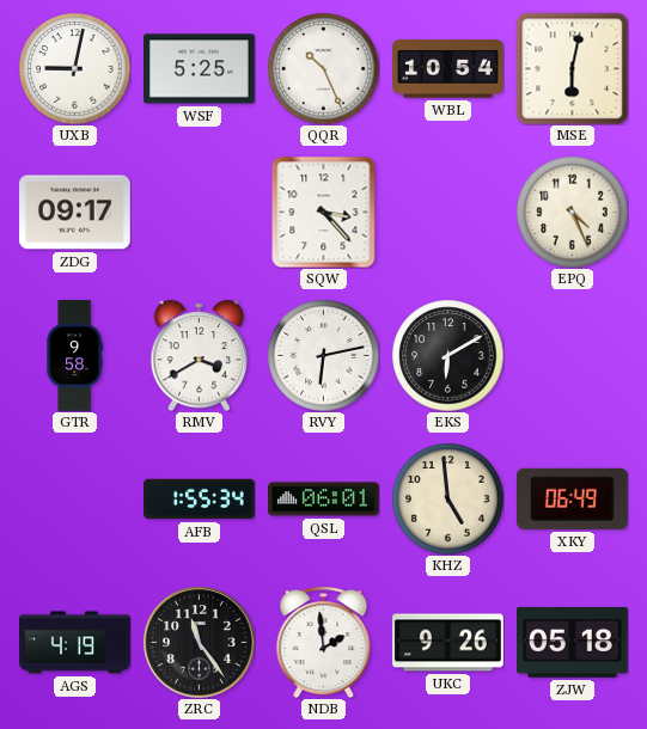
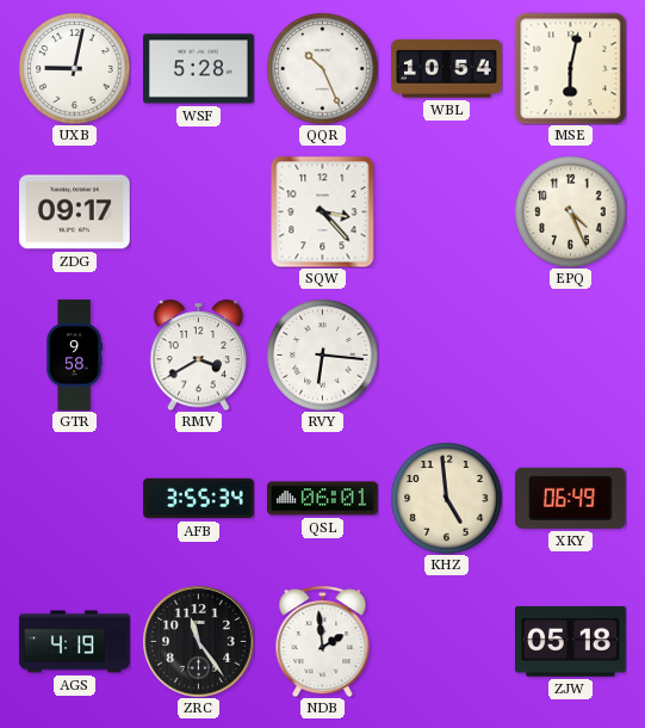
WSF: 5:25 -> 5:28 (199, 69)
RVY: 6:13 -> 6:16 (322, 354)
EKS: 6:10 -> none (447, 355)
AFB: 1:55 -> 3:55 (199, 499)
UKC: 9:26 -> none (448, 643)
